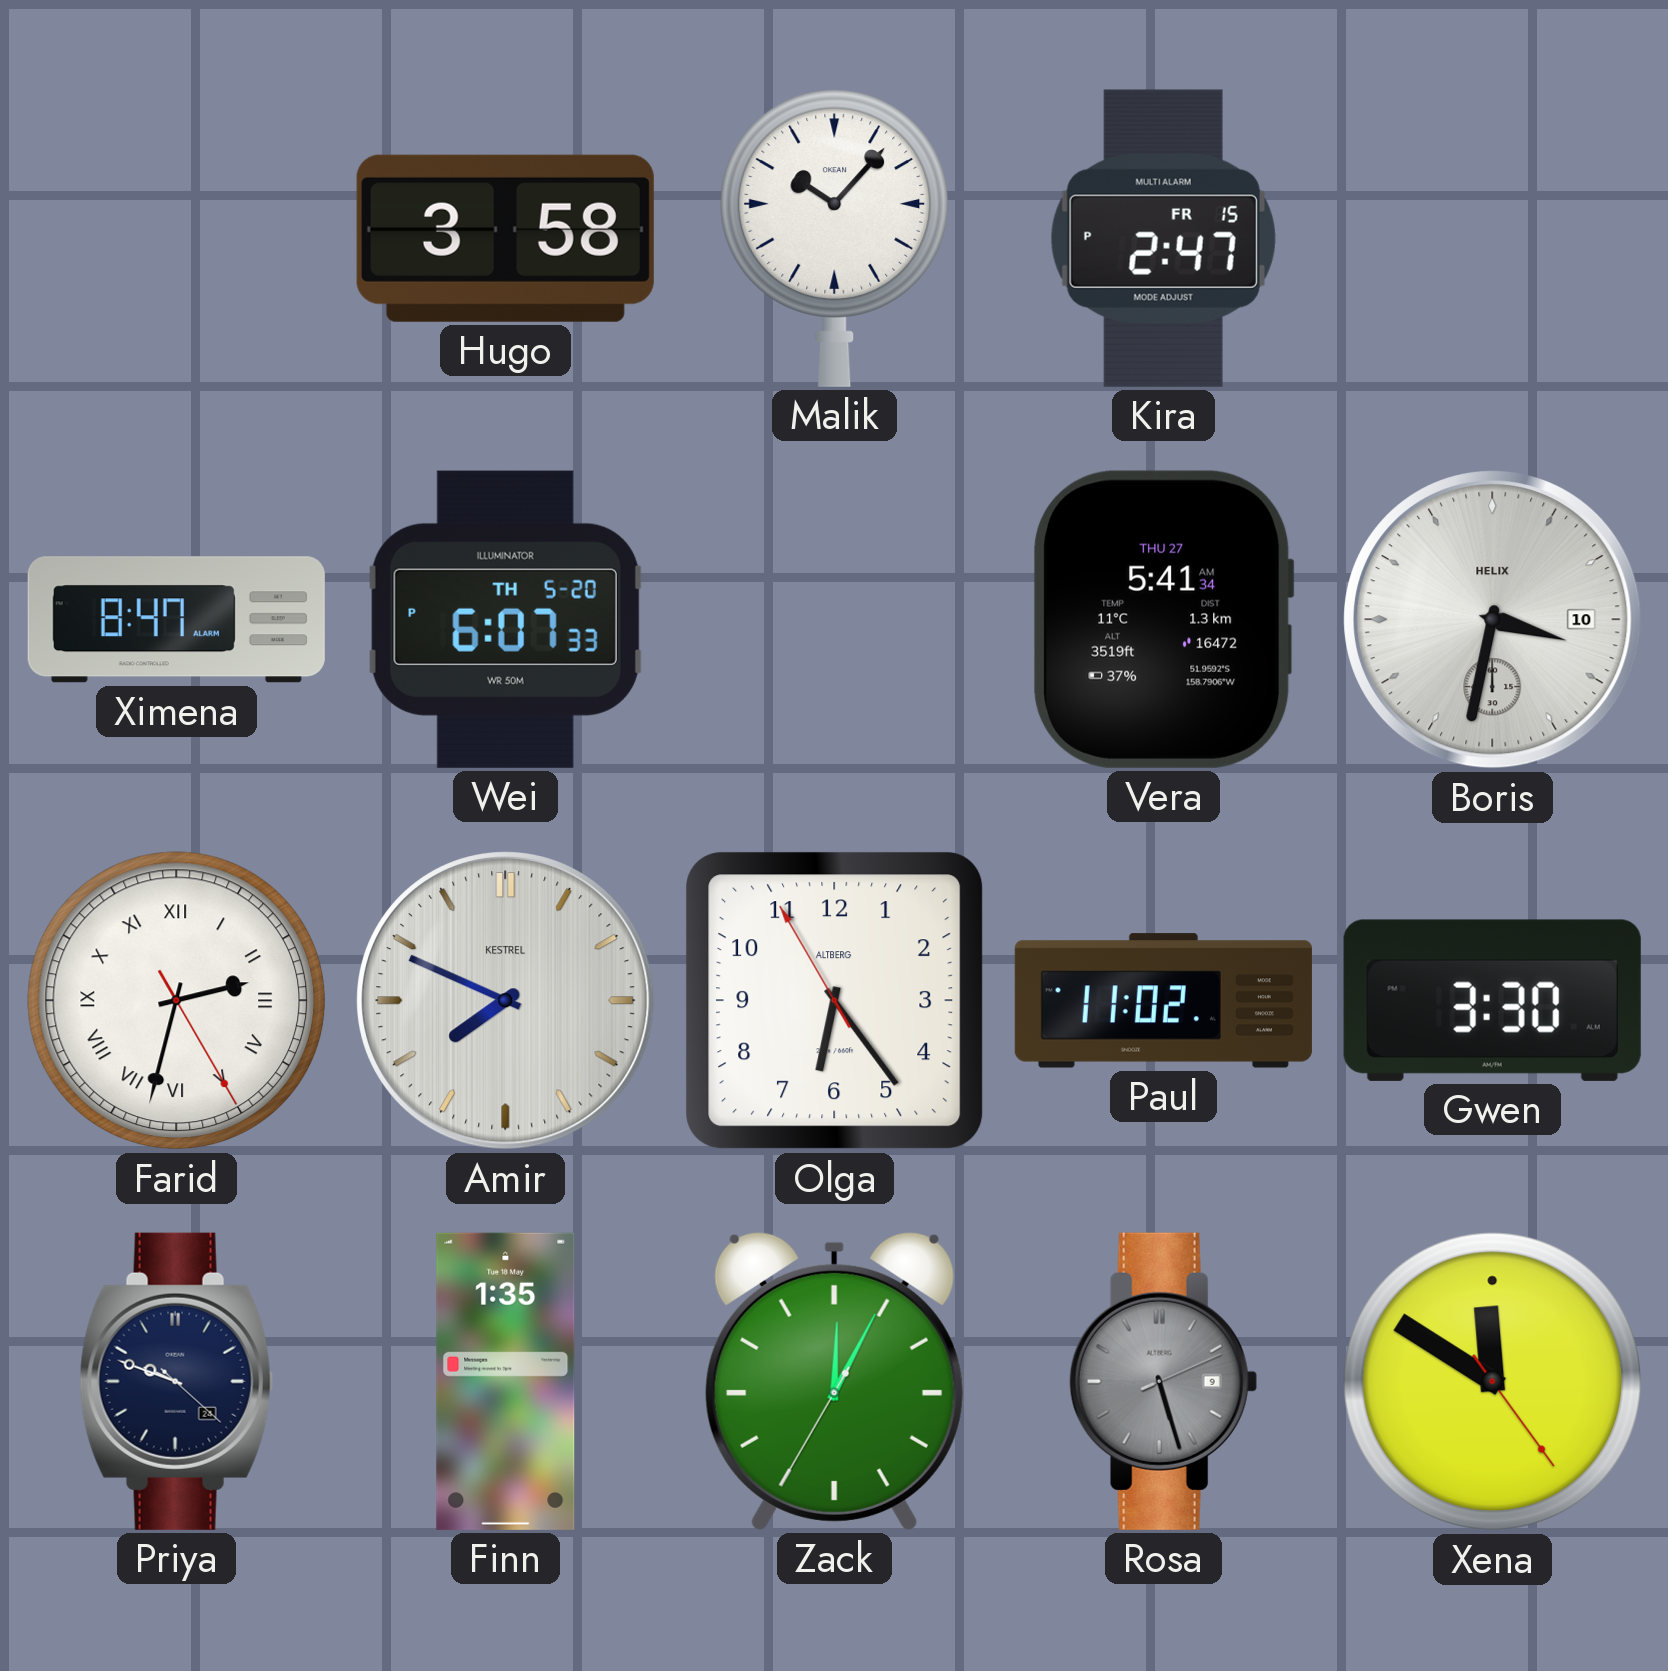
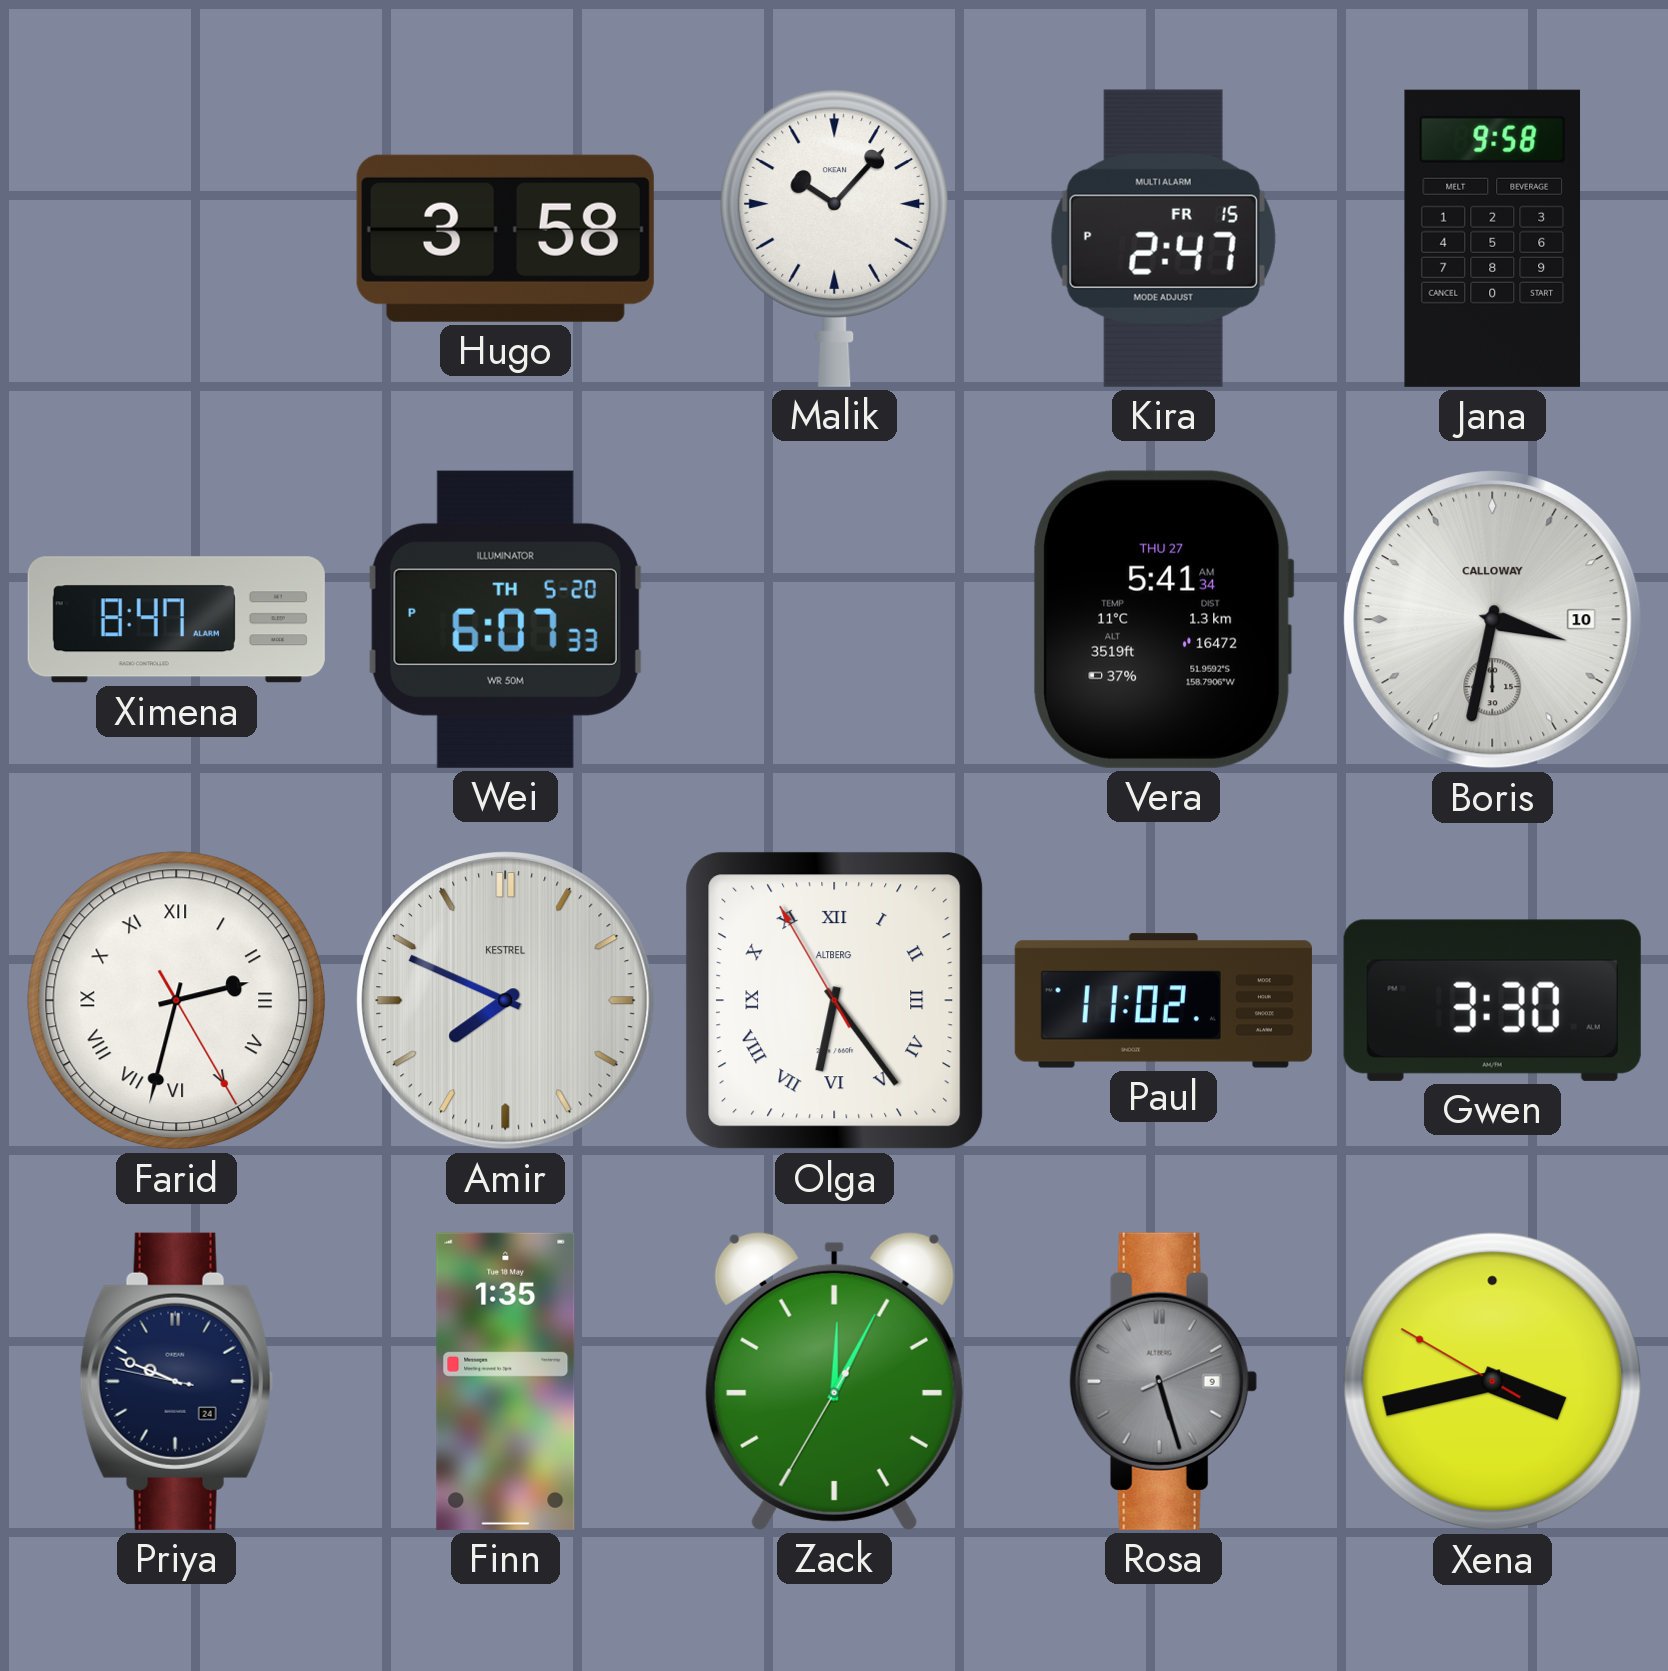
Jana: none -> 9:58 (1493, 238)
Boris brand: HELIX -> CALLOWAY (1493, 620)
Olga numerals: Arabic -> Roman (835, 1001)
Priya: 9:48:22 -> 9:48:47 (176, 1381)
Xena: 11:50 -> 3:42 (1493, 1382)
